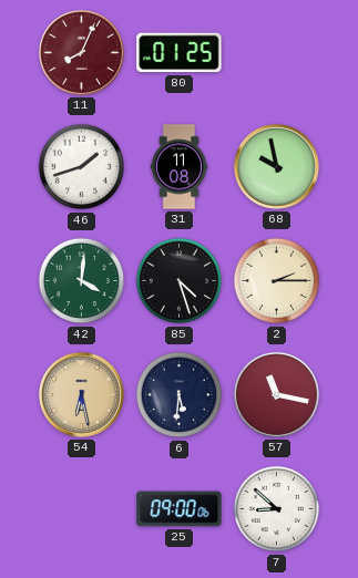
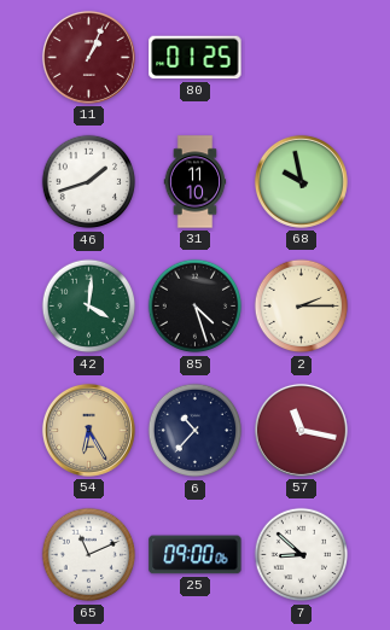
11: 8:04 -> 1:04 (88, 57)
31: 11:08 -> 11:10 (196, 182)
54: 6:28 -> 6:25 (88, 430)
6: 5:31 -> 10:37 (196, 431)
65: none -> 11:11 (89, 555)
